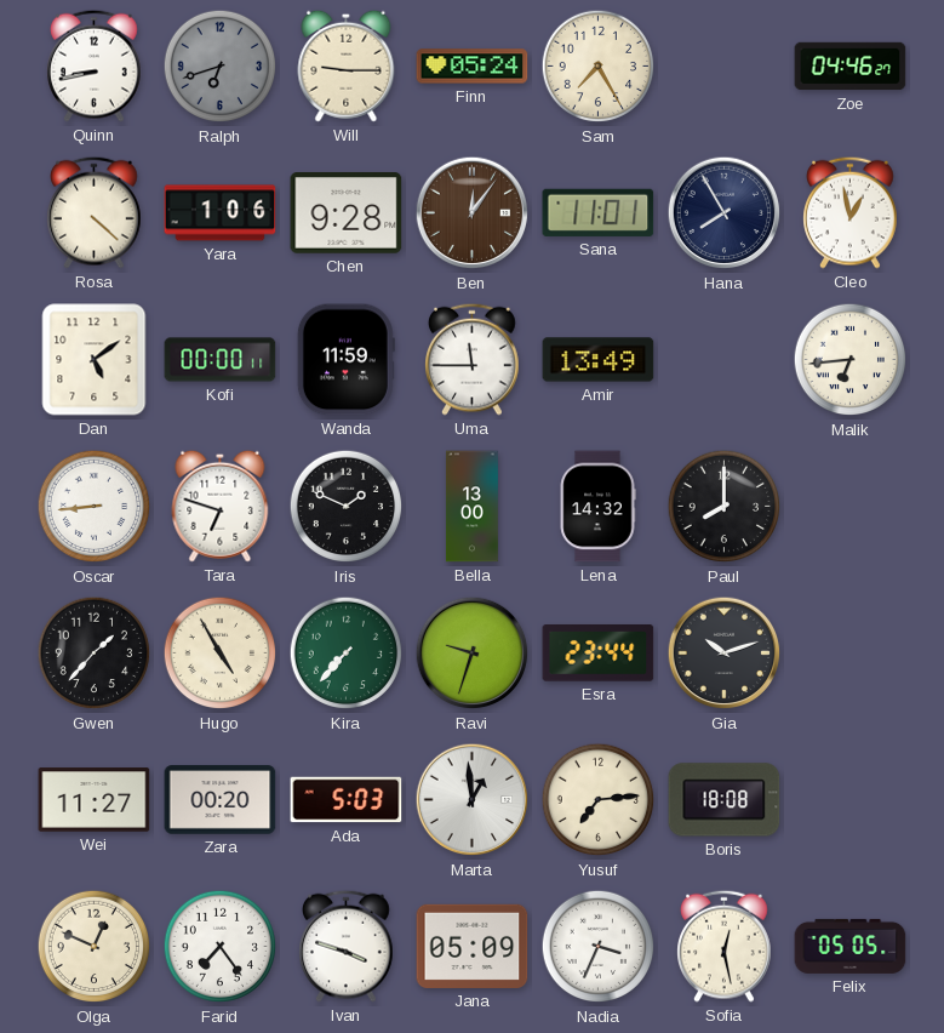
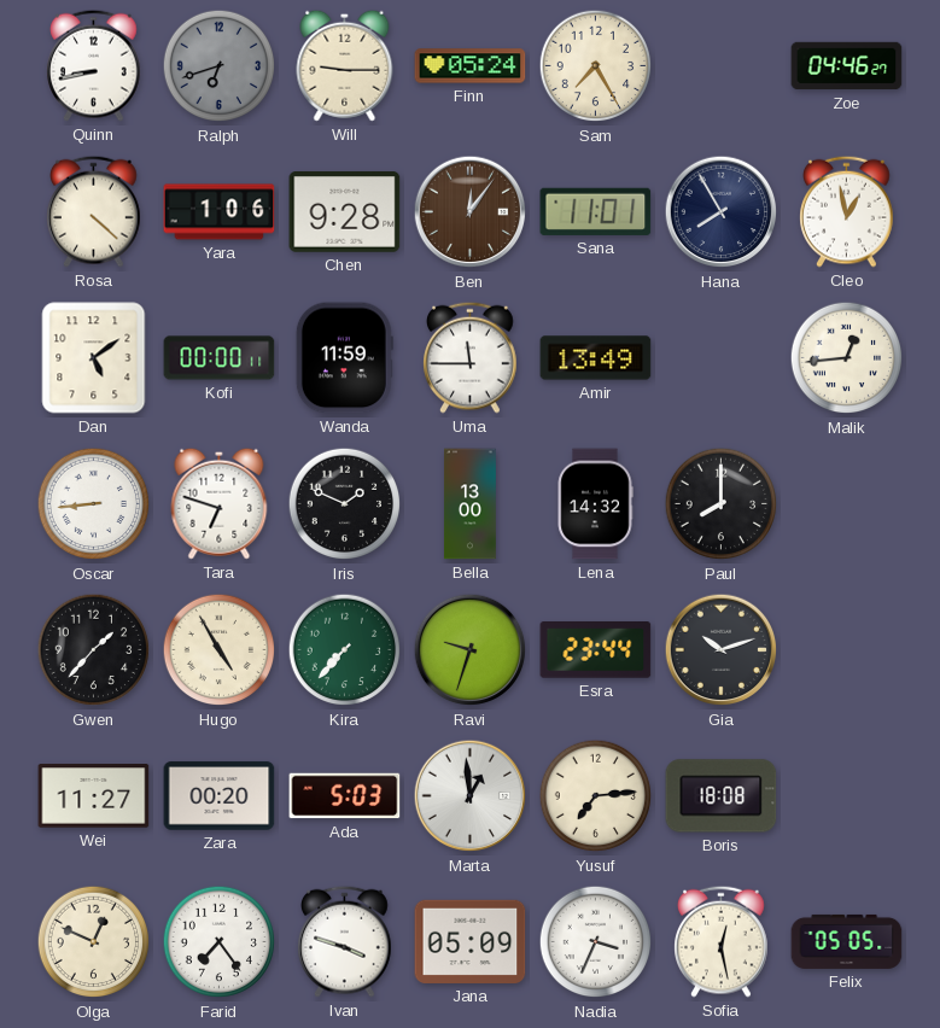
Malik: 6:44 -> 12:44 (847, 358)
